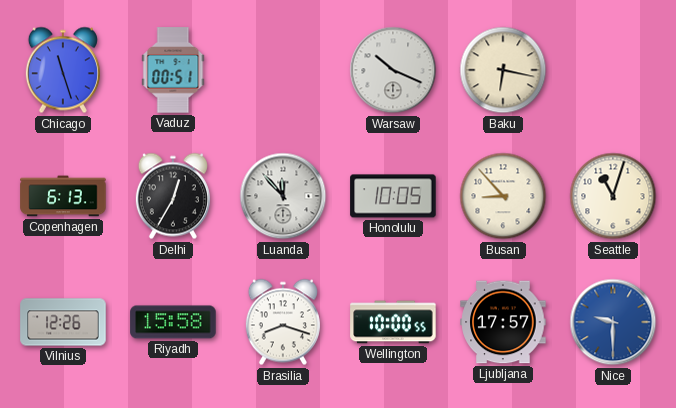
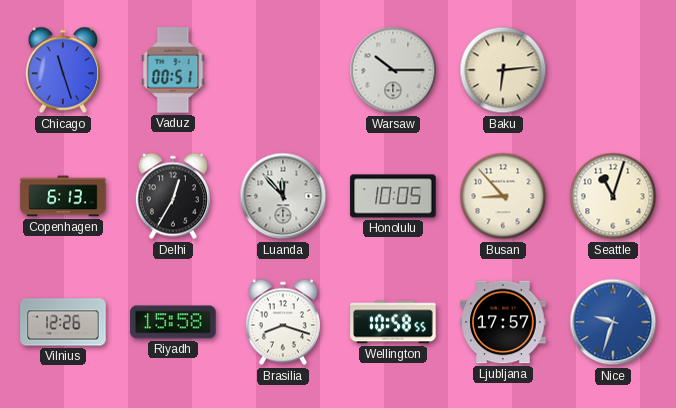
Warsaw: 10:19 -> 10:15 (393, 70)
Baku: 6:17 -> 6:14 (503, 70)
Wellington: 10:00 -> 10:58 (393, 322)
Nice: 9:30 -> 9:33 (613, 322)
